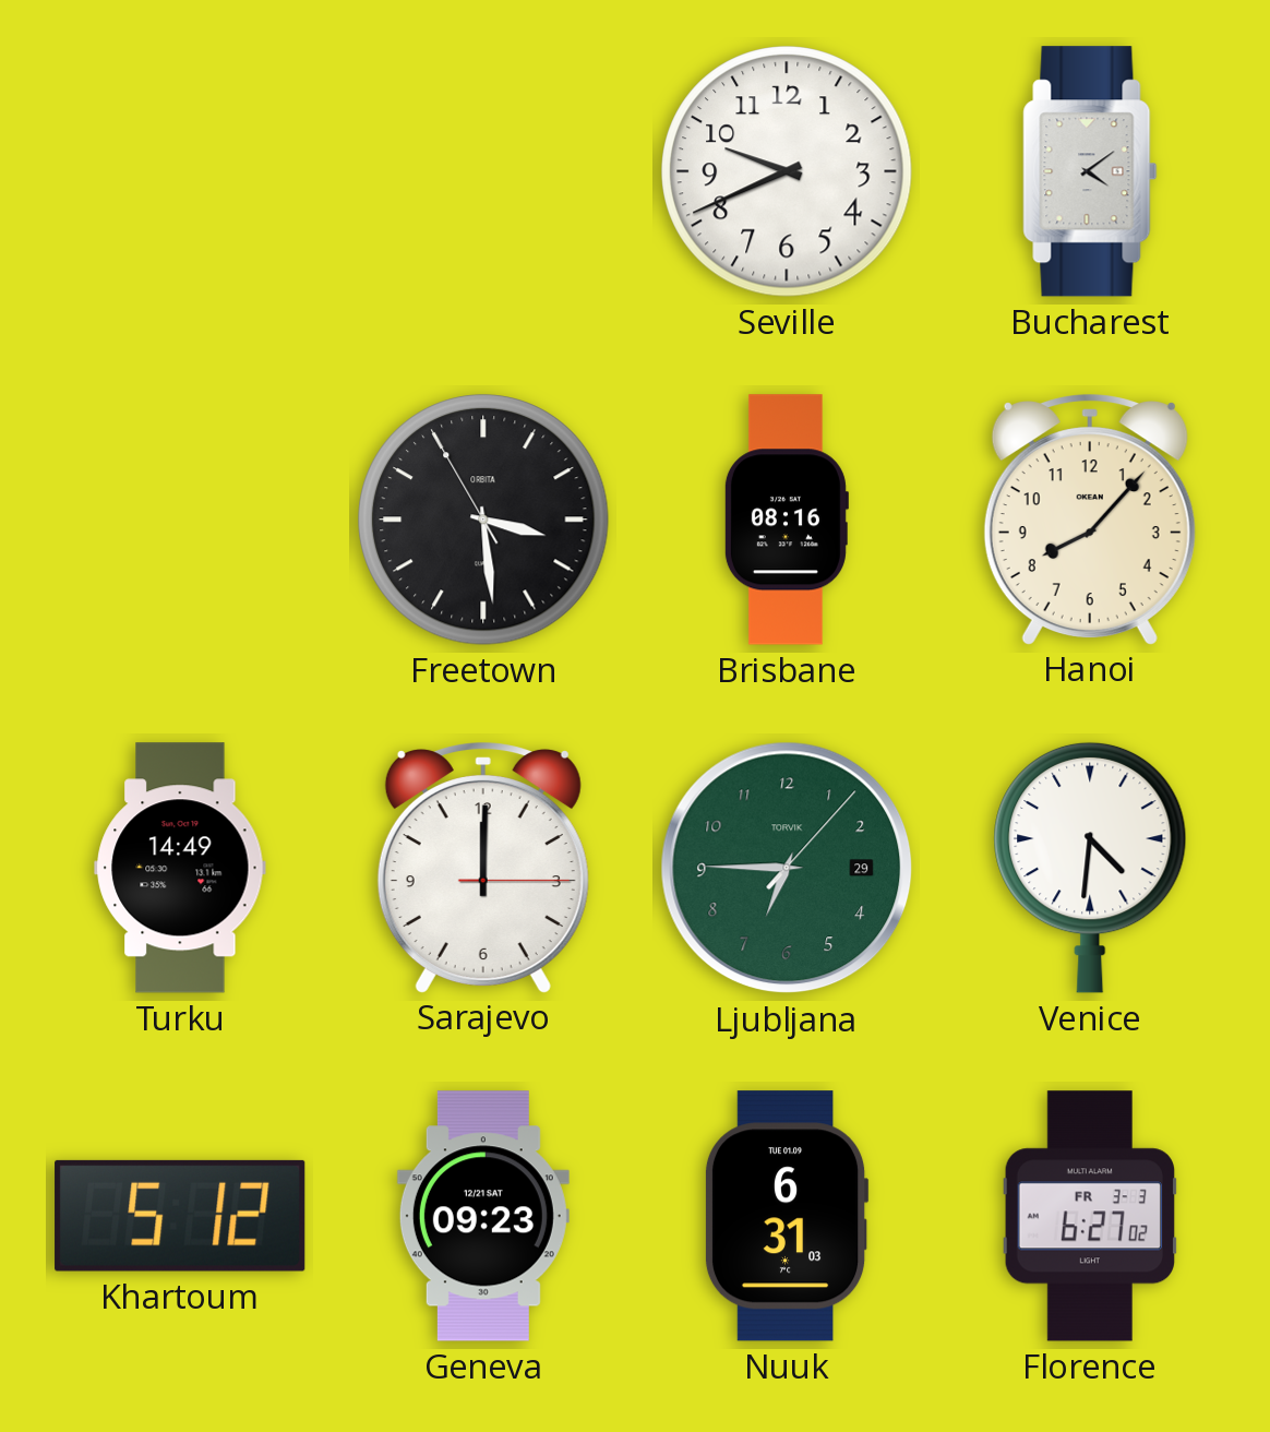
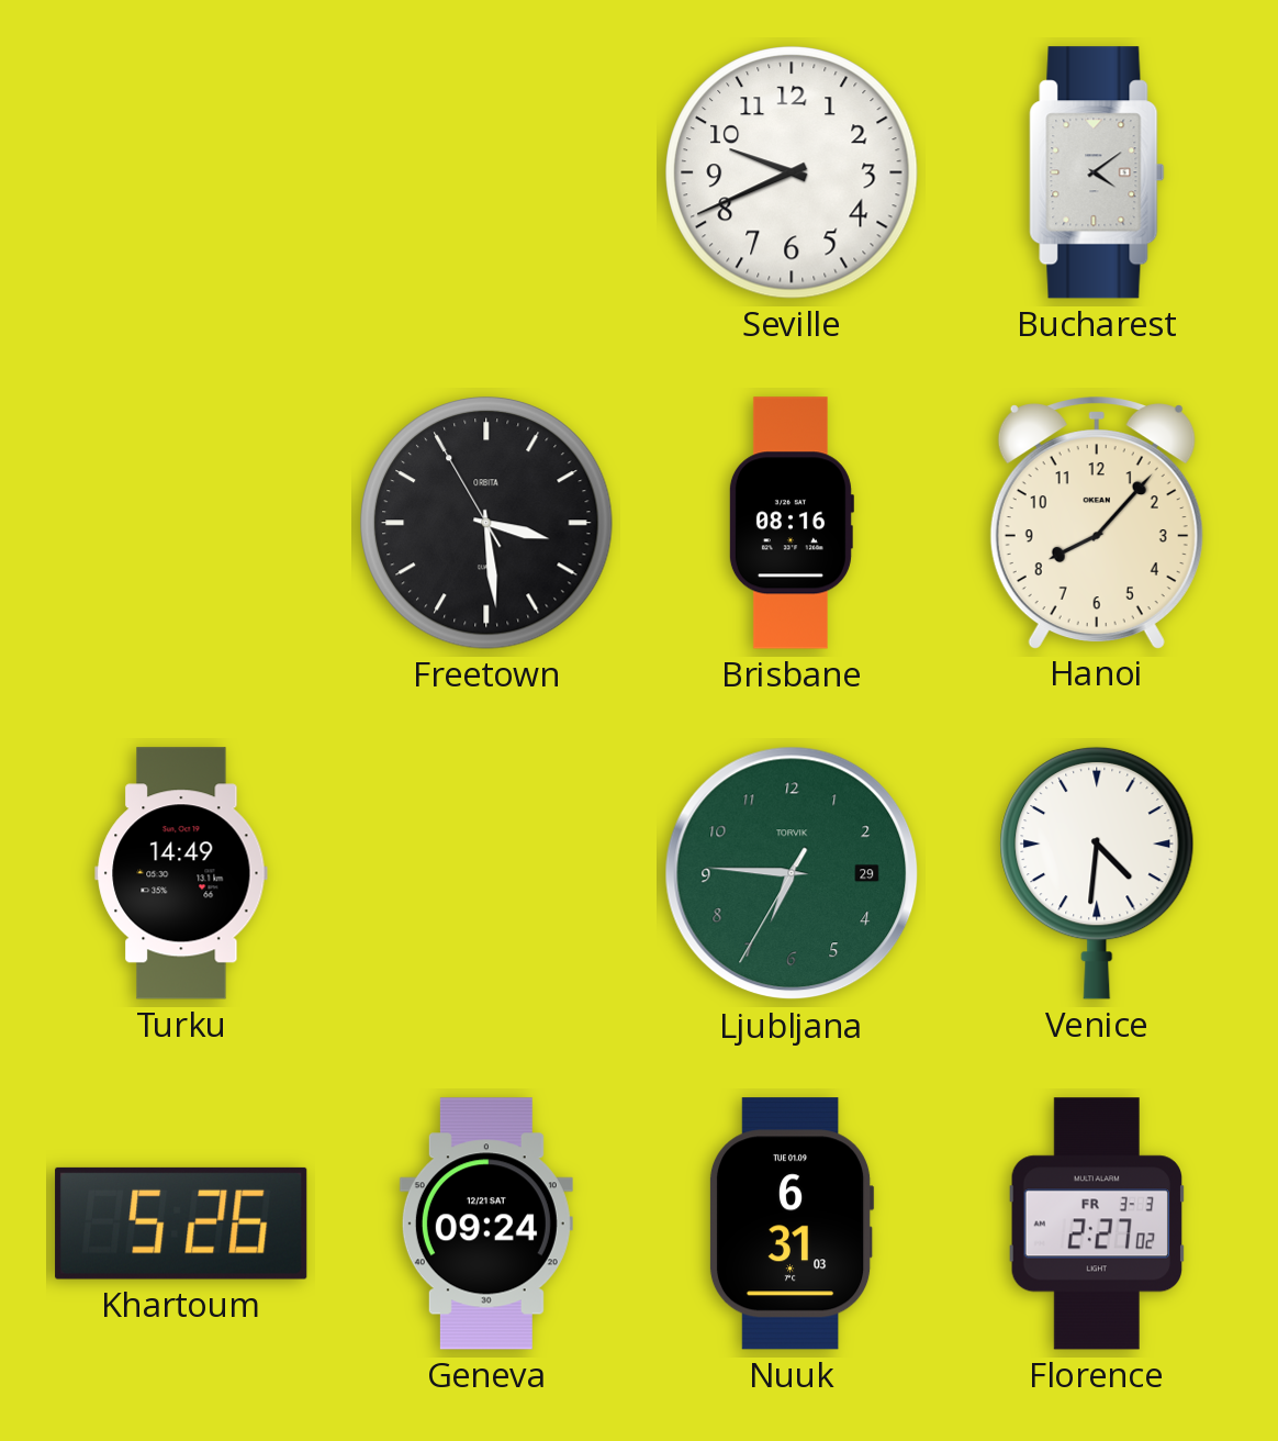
Sarajevo: 12:00 -> none (483, 868)
Ljubljana: 6:45:07 -> 6:45:35 (792, 873)
Khartoum: 5:12 -> 5:26 (181, 1224)
Geneva: 09:23 -> 09:24 (486, 1224)
Florence: 6:27 -> 2:27 (1097, 1224)
